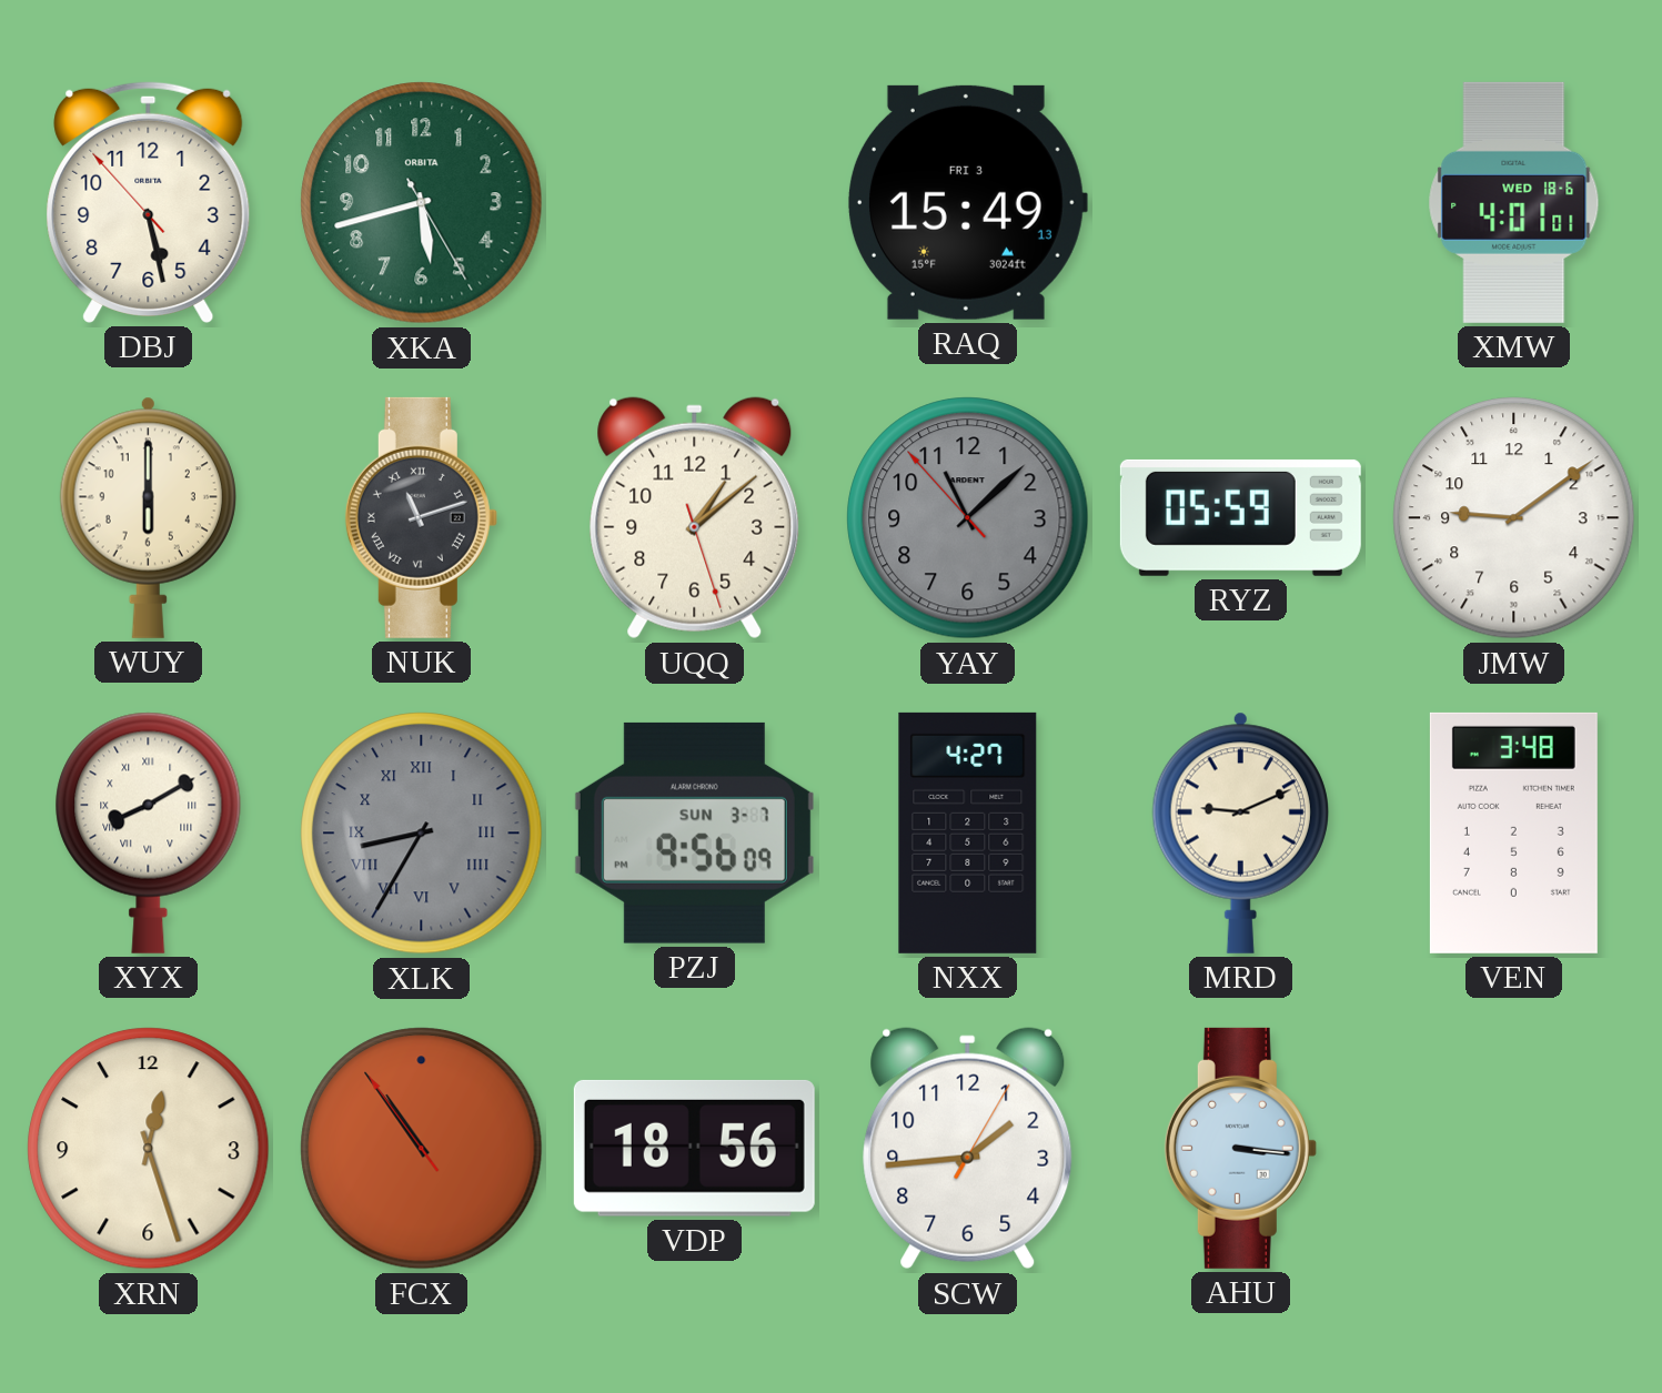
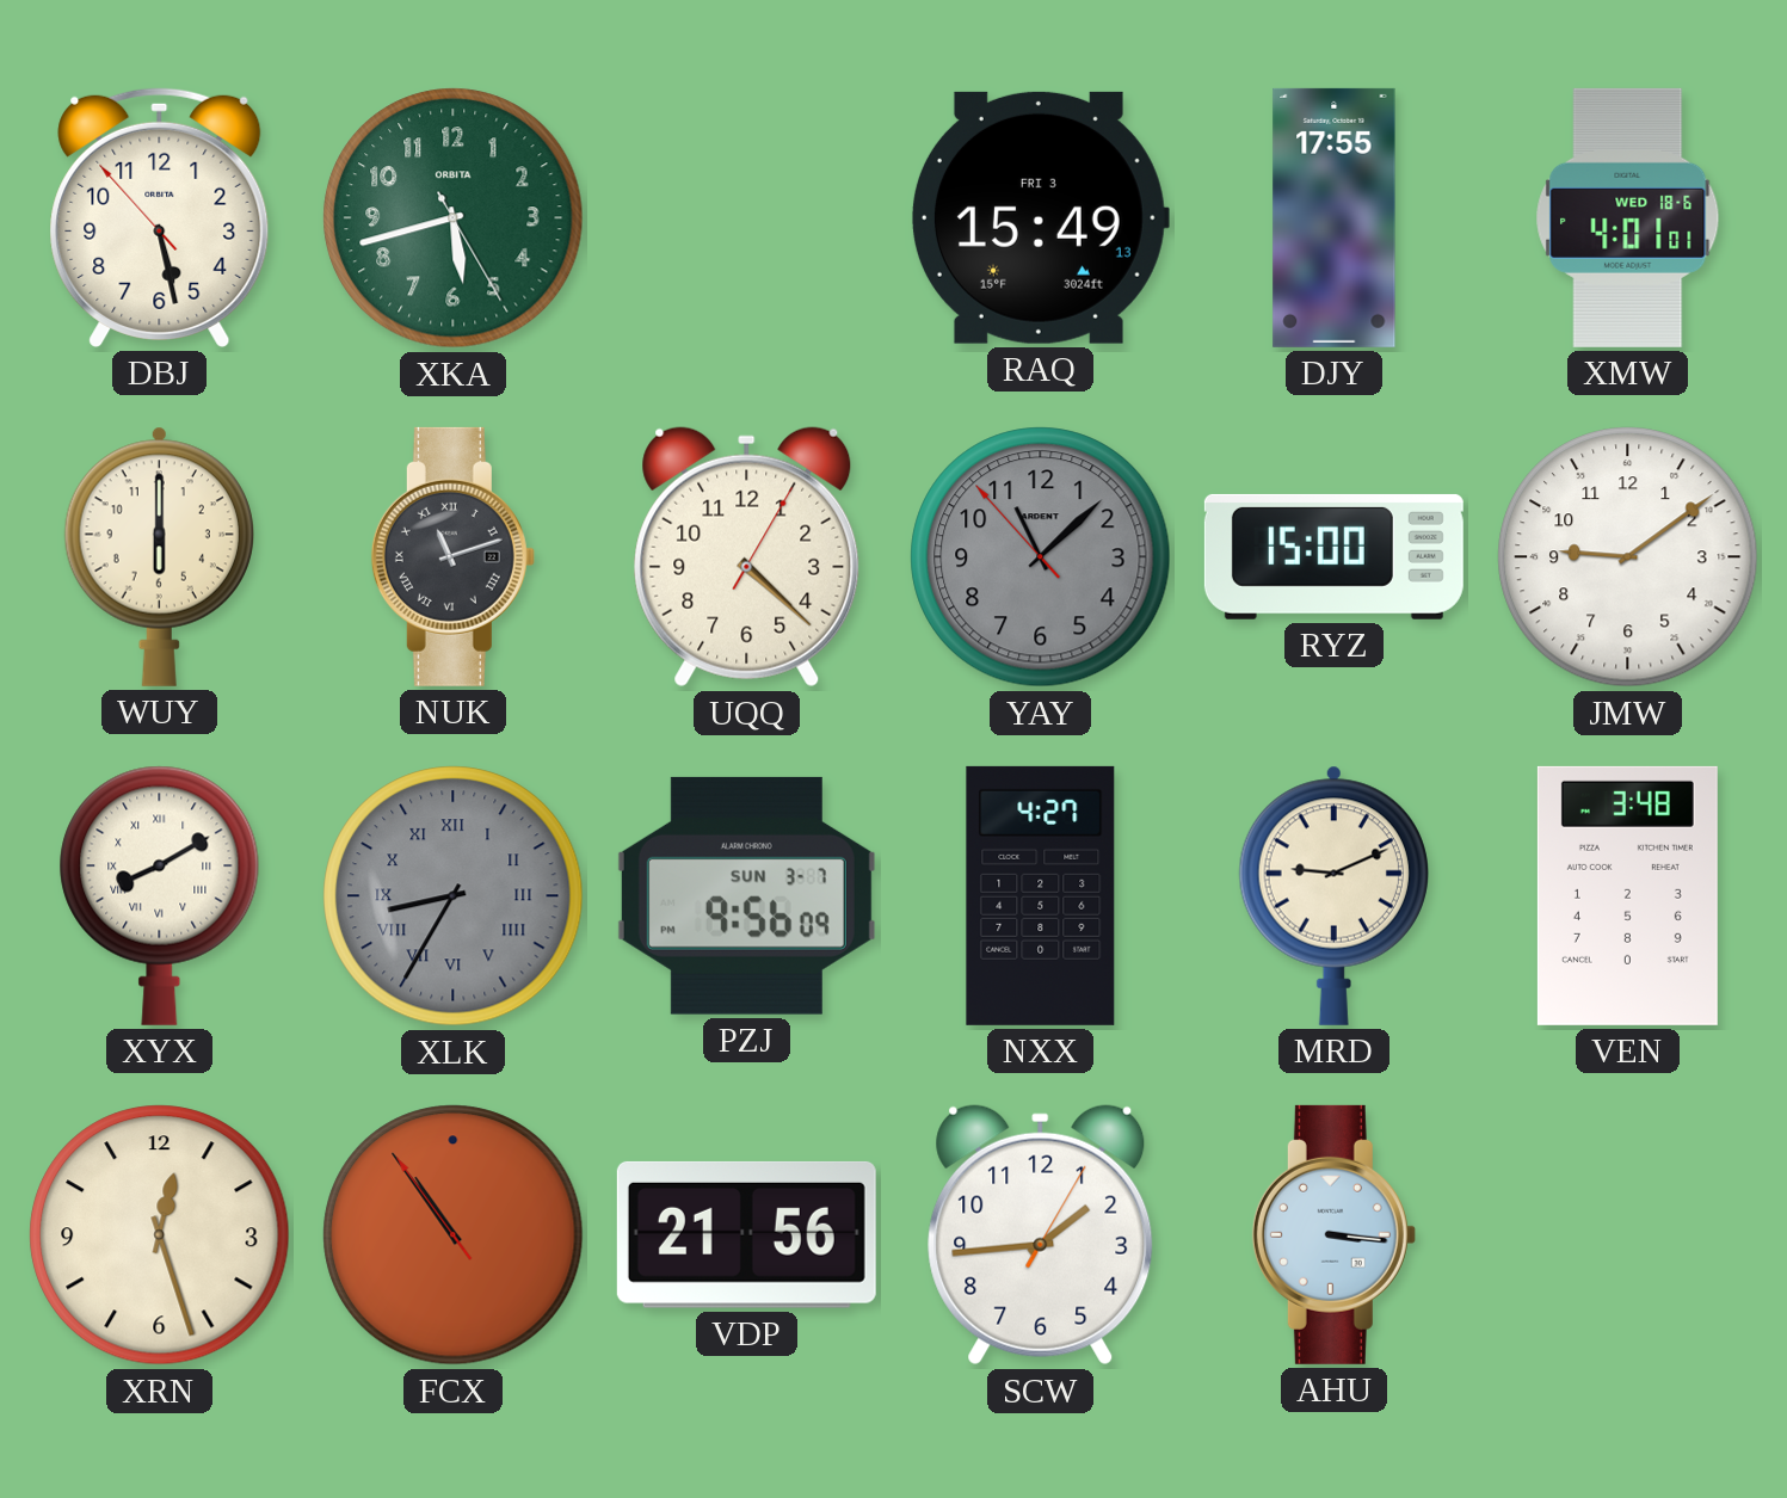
DJY: none -> 17:55 (1335, 217)
UQQ: 1:08 -> 4:22 (747, 557)
RYZ: 05:59 -> 15:00 (1333, 556)
VDP: 18:56 -> 21:56 (746, 1234)
